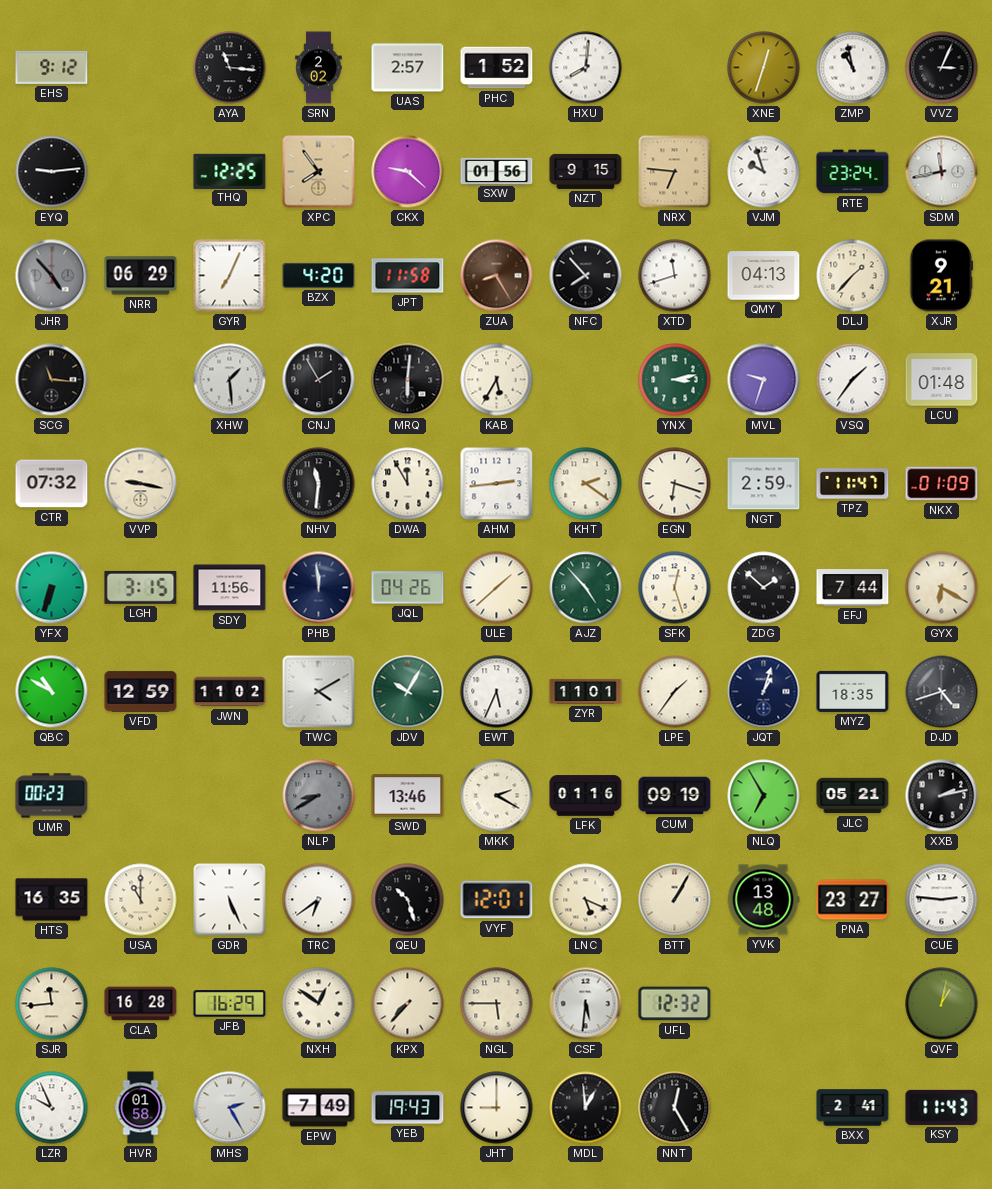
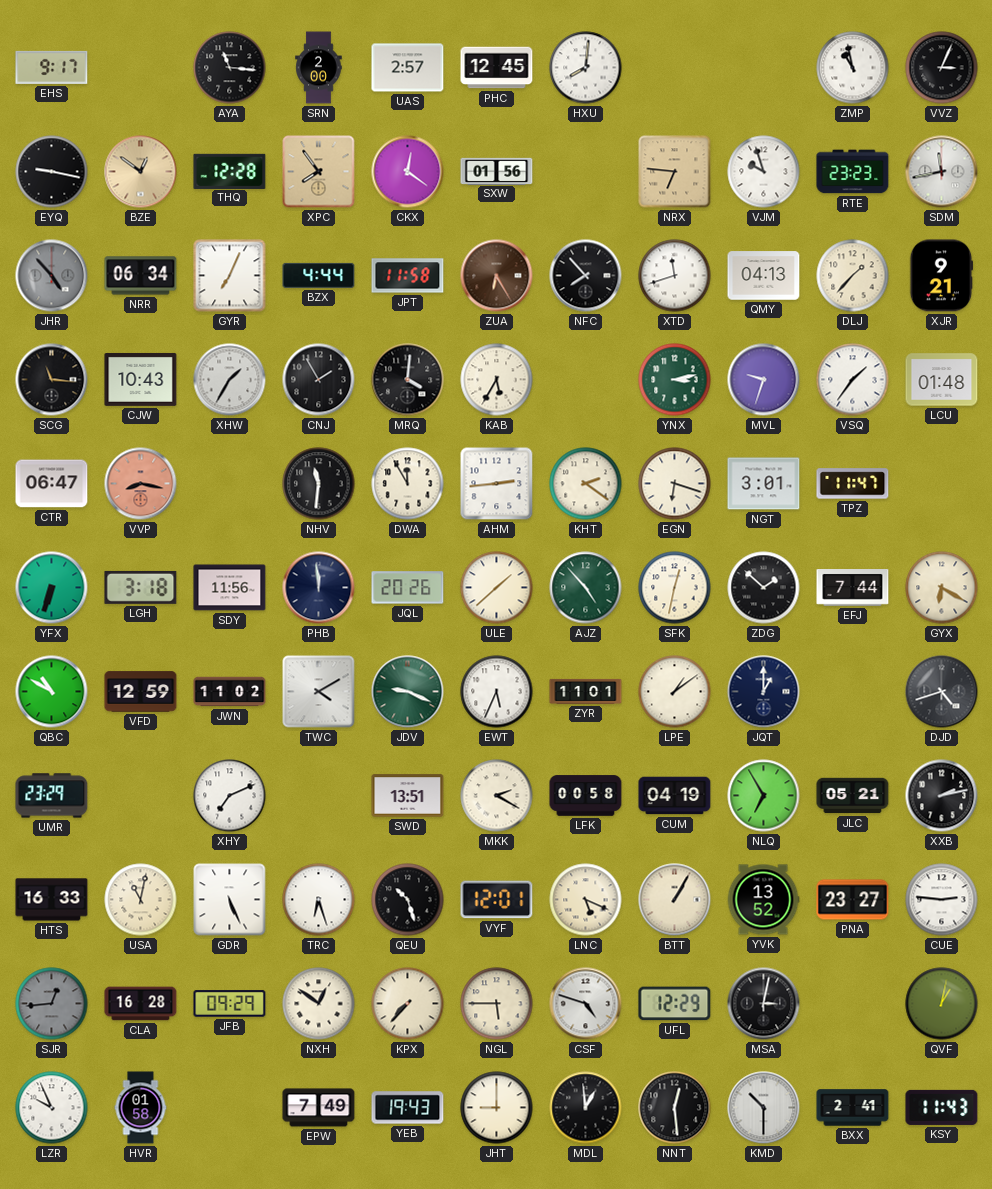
EHS: 9:12 -> 9:17 (52, 67)
SRN: 2:02 -> 2:00 (319, 68)
PHC: 1:52 -> 12:45 (497, 68)
XNE: 12:33 -> none (764, 68)
EYQ: 9:14 -> 9:17 (52, 172)
BZE: none -> 12:51 (141, 172)
THQ: 12:25 -> 12:28 (230, 171)
CKX: 9:22 -> 12:21 (408, 172)
NZT: 9:15 -> none (586, 171)
RTE: 23:24 -> 23:23 (853, 172)
NRR: 06:29 -> 06:34 (141, 276)
BZX: 4:20 -> 4:44 (319, 275)
ZUA: 8:25 -> 6:25 (497, 276)
CJW: none -> 10:43 (141, 379)
XHW: 1:29 -> 1:35 (230, 380)
MRQ: 6:01 -> 4:01 (408, 380)
CTR: 07:32 -> 06:47 (52, 484)
VVP: 9:17 -> 8:17 (141, 484)
VVP dial: cream -> salmon (141, 484)
NGT: 2:59 -> 3:01 (764, 484)
NKX: 01:09 -> none (942, 484)
LGH: 3:15 -> 3:18 (141, 587)
JQL: 04:26 -> 20:26 (408, 588)
SFK: 12:27 -> 12:32 (675, 588)
JDV: 10:05 -> 9:19 (408, 692)
LPE: 1:36 -> 1:09 (675, 692)
JQT: 1:03 -> 1:00 (764, 692)
MYZ: 18:35 -> none (853, 691)
UMR: 00:23 -> 23:29 (52, 796)
XHY: none -> 7:11 (230, 796)
NLP: 8:40 -> none (319, 796)
SWD: 13:46 -> 13:51 (408, 796)
LFK: 01:16 -> 00:58 (586, 796)
CUM: 09:19 -> 04:19 (675, 796)
HTS: 16:35 -> 16:33 (52, 900)
USA: 11:00 -> 11:02 (141, 900)
TRC: 6:39 -> 6:27 (319, 900)
YVK: 13:48 -> 13:52 (763, 900)
SJR: 11:44 -> 12:44 (52, 1004)
SJR dial: cream -> grey (52, 1004)
JFB: 16:29 -> 09:29 (230, 1004)
CSF: 5:31 -> 4:48 (586, 1004)
UFL: 12:32 -> 12:29 (675, 1004)
MSA: none -> 3:02 (764, 1004)
MHS: 2:25 -> none (230, 1108)
NNT: 12:25 -> 12:29 (675, 1108)
KMD: none -> 10:30 (764, 1108)
